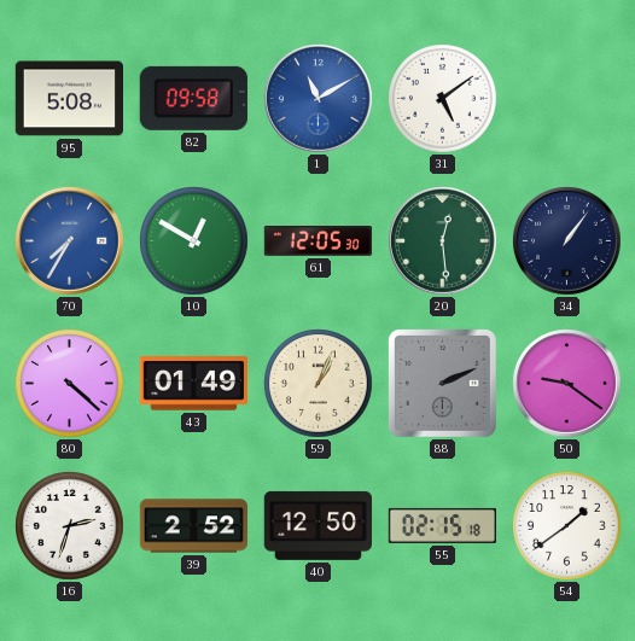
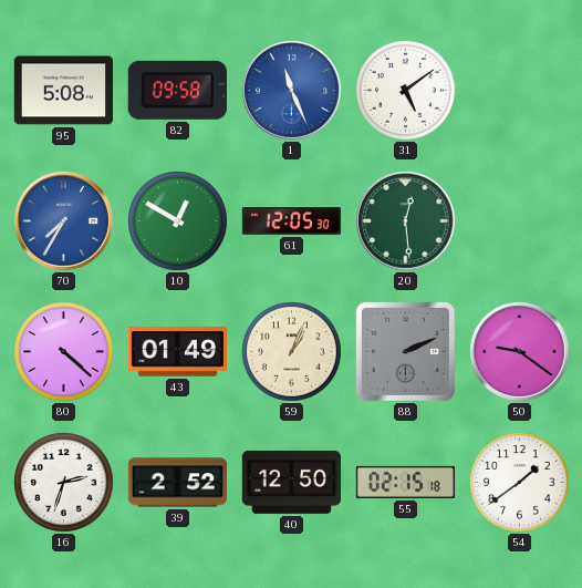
1: 11:10 -> 11:26 (292, 91)
34: 1:06 -> none (567, 241)
